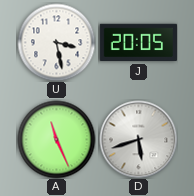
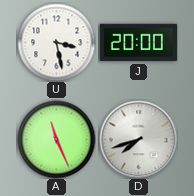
J: 20:05 -> 20:00 (138, 43)
D: 5:42 -> 7:42 (138, 139)
